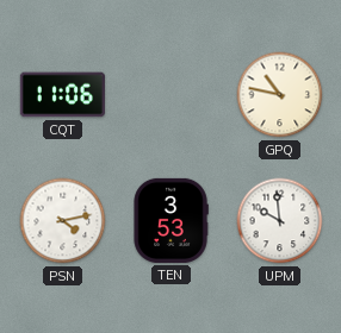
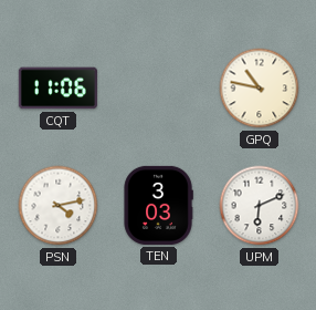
TEN: 3:53 -> 3:03 (158, 205)
UPM: 9:59 -> 6:11 (260, 206)
